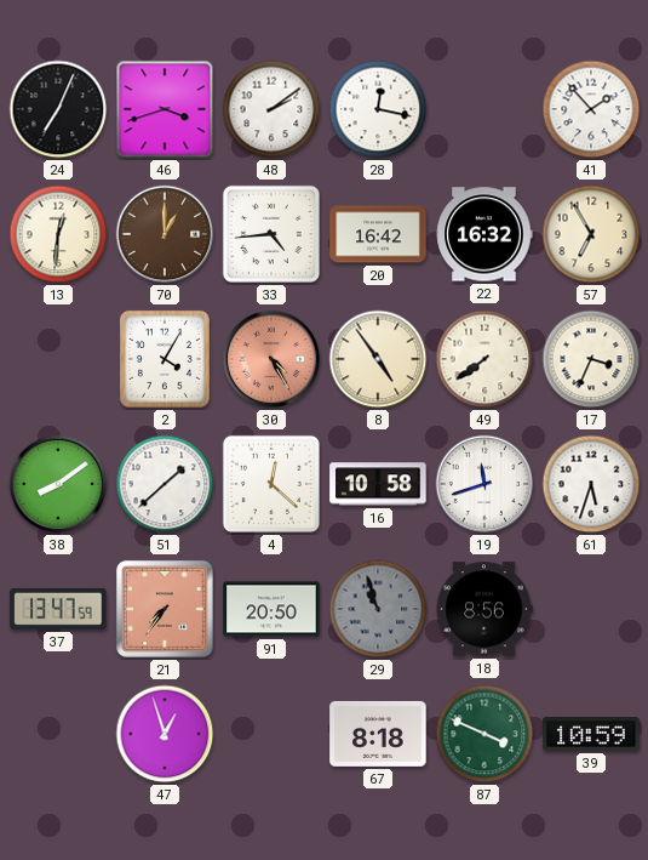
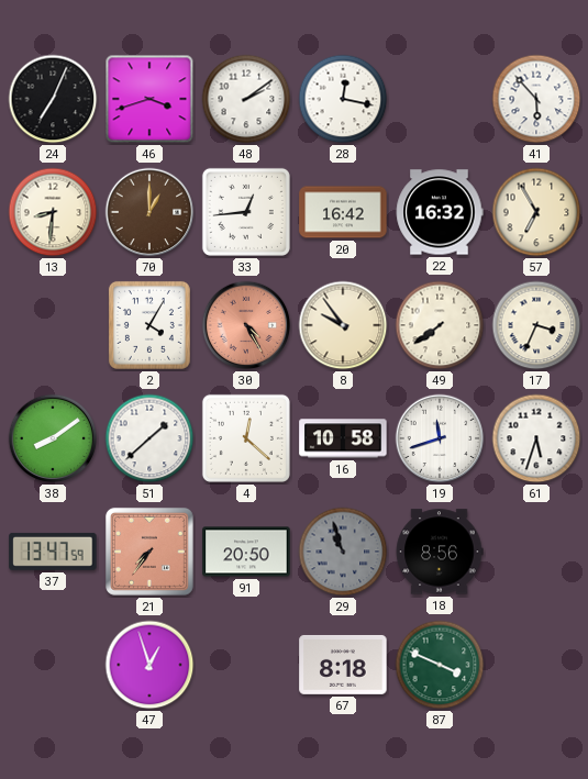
41: 1:53 -> 5:53 (536, 99)
13: 12:31 -> 8:31 (53, 212)
33: 4:44 -> 12:44 (246, 212)
8: 4:54 -> 9:54 (343, 325)
39: 10:59 -> none (591, 735)
